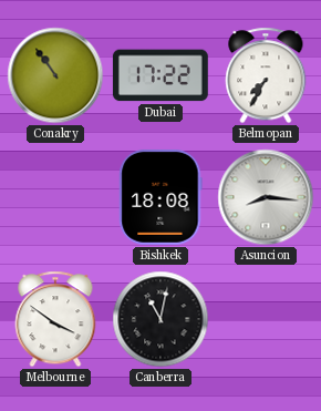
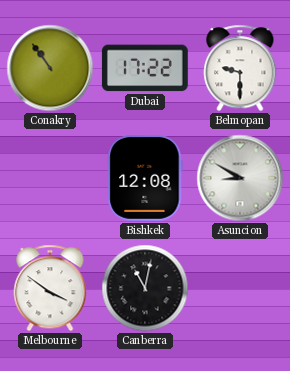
Belmopan: 7:35 -> 9:30 (240, 68)
Bishkek: 18:08 -> 12:08 (145, 178)
Asuncion: 8:16 -> 8:50 (240, 178)
